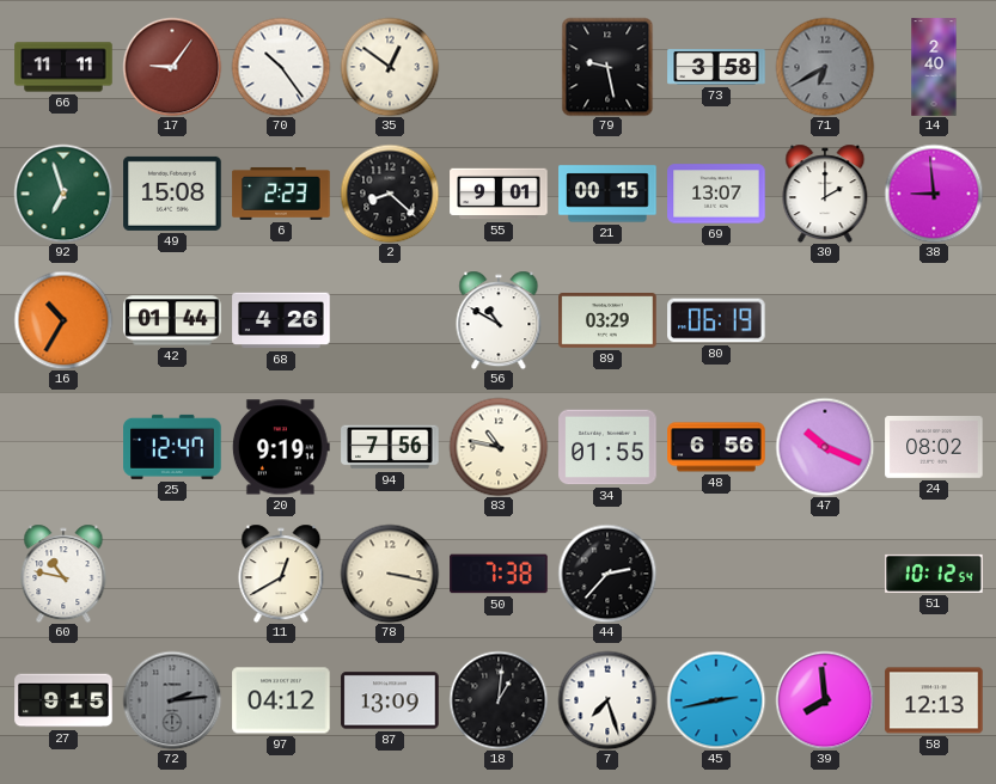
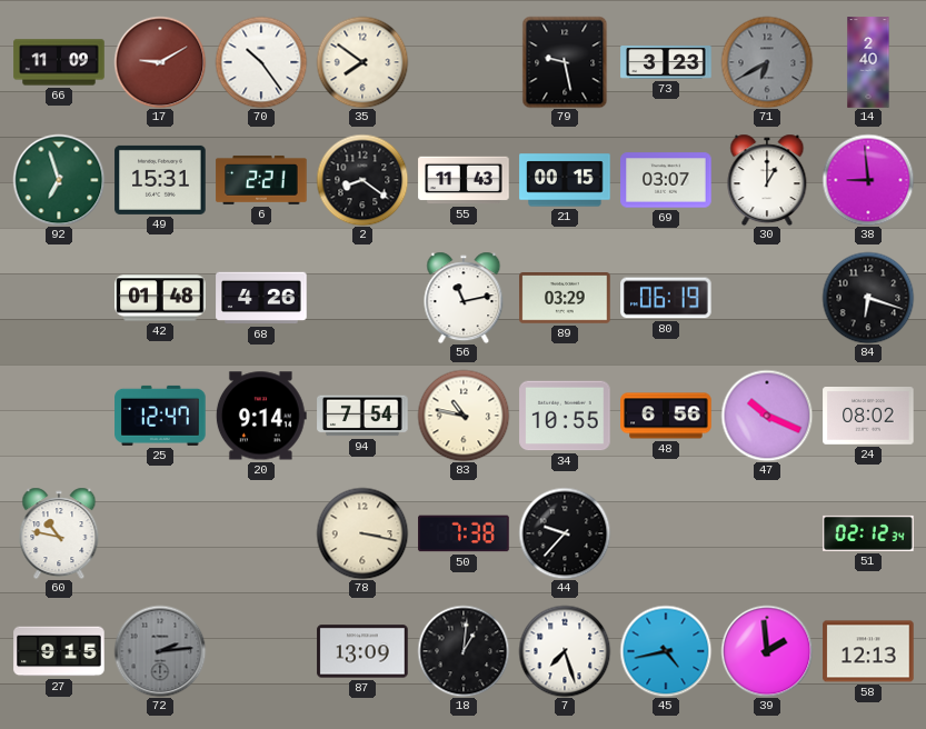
66: 11:11 -> 11:09 (59, 62)
17: 9:06 -> 9:10 (160, 62)
35: 12:51 -> 7:51 (362, 62)
73: 3:58 -> 3:23 (666, 63)
49: 15:08 -> 15:31 (160, 180)
6: 2:23 -> 2:21 (261, 180)
2: 8:22 -> 8:21 (362, 180)
55: 9:01 -> 11:43 (464, 180)
69: 13:07 -> 03:07 (666, 180)
30: 2:00 -> 1:00 (767, 180)
16: 10:35 -> none (63, 320)
42: 01:44 -> 01:48 (160, 298)
56: 10:50 -> 11:13 (464, 298)
84: none -> 6:18 (868, 298)
20: 9:19 -> 9:14 (261, 416)
94: 7:56 -> 7:54 (362, 416)
34: 01:55 -> 10:55 (565, 416)
11: 12:40 -> none (281, 574)
44: 2:37 -> 9:37 (565, 533)
51: 10:12 -> 02:12 (868, 533)
97: 04:12 -> none (281, 700)
45: 2:43 -> 4:43 (666, 651)
39: 7:59 -> 1:59 (767, 651)
